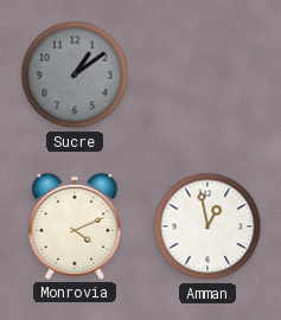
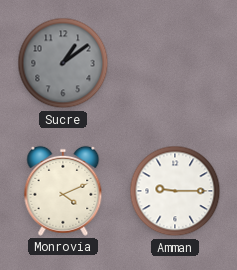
Amman: 12:58 -> 9:15 (175, 191)
